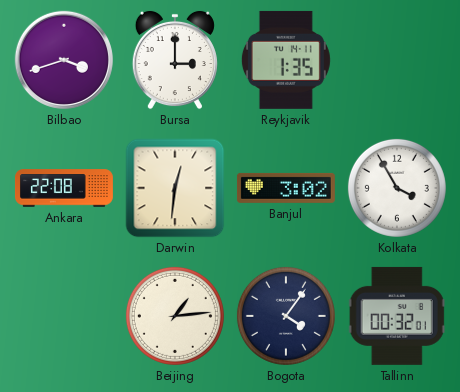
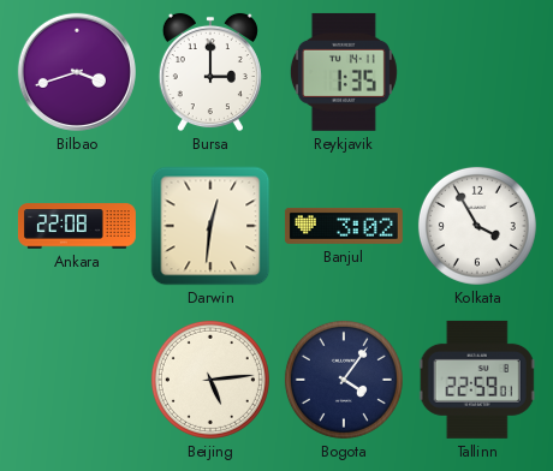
Beijing: 1:14 -> 5:14 (210, 380)
Tallinn: 00:32 -> 22:59 (477, 380)
